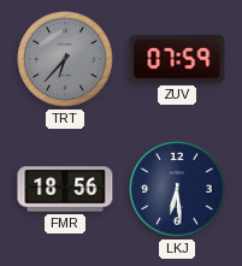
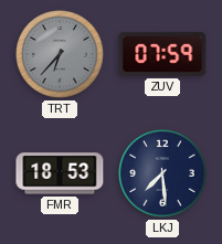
FMR: 18:56 -> 18:53 (60, 173)
LKJ: 6:29 -> 7:29 (163, 174)
